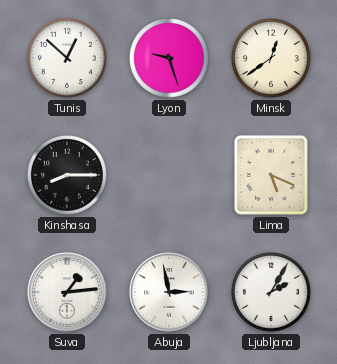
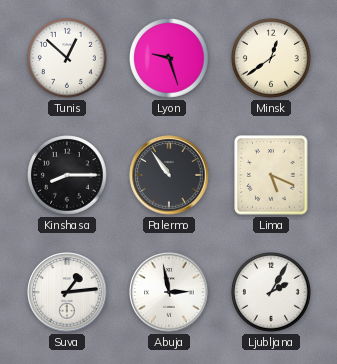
Palermo: none -> 10:54 (169, 175)
